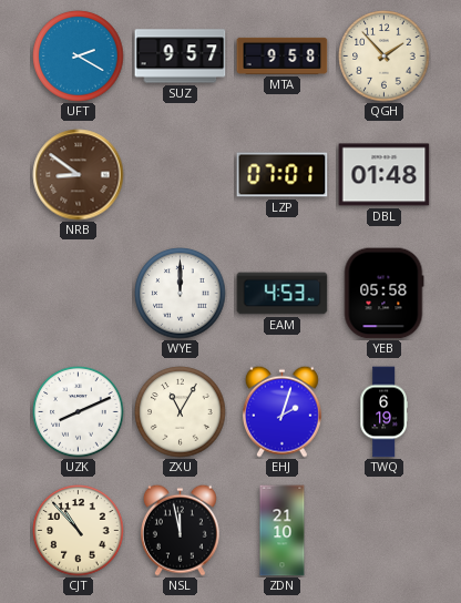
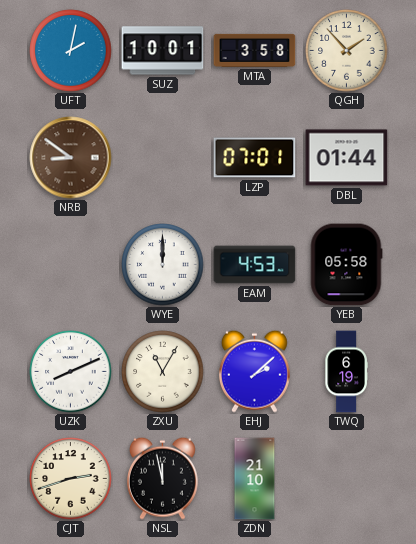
UFT: 2:20 -> 2:02 (71, 51)
SUZ: 9:57 -> 10:01 (163, 51)
MTA: 9:58 -> 3:58 (255, 50)
DBL: 01:48 -> 01:44 (347, 158)
EHJ: 2:03 -> 2:08 (254, 371)
CJT: 10:53 -> 2:42 (71, 479)
